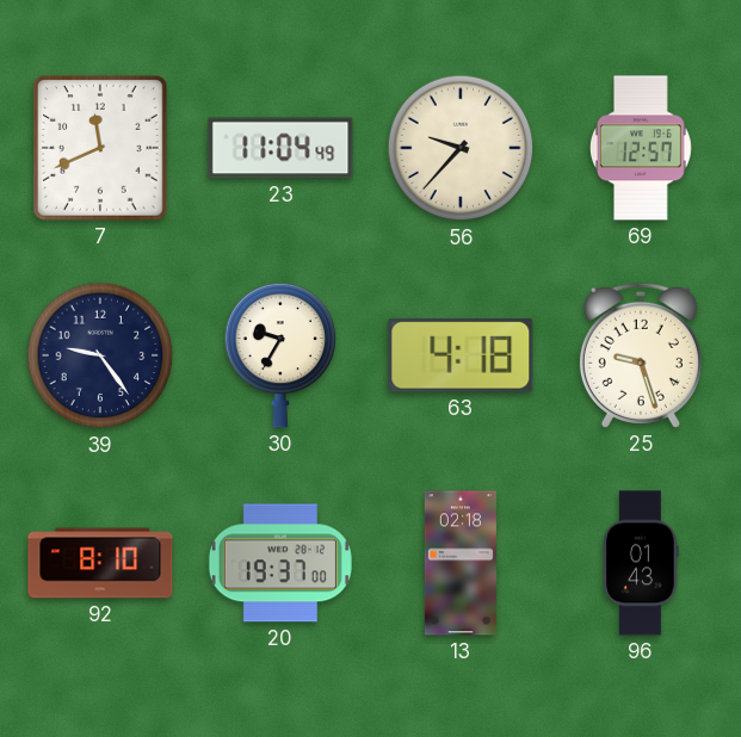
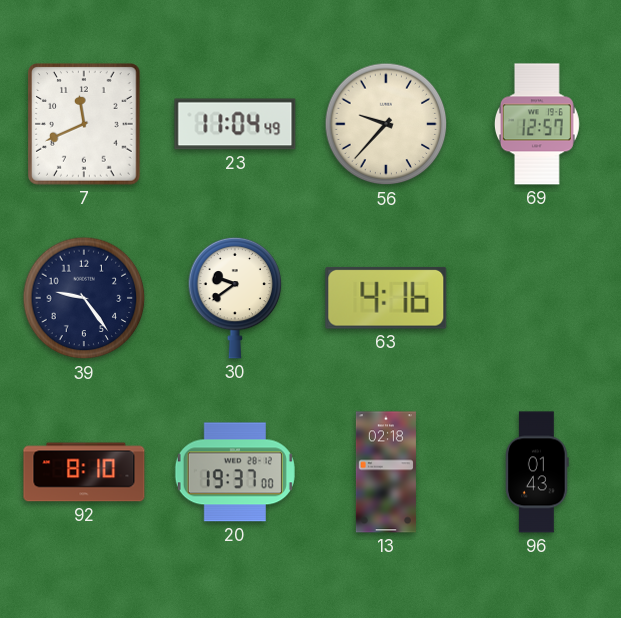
30: 9:35 -> 9:39 (235, 298)
63: 4:18 -> 4:16 (386, 298)
25: 9:27 -> none (641, 355)
